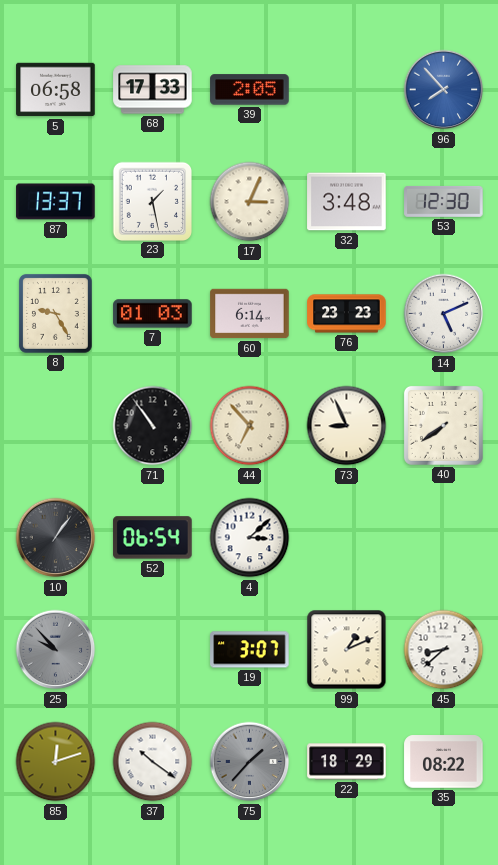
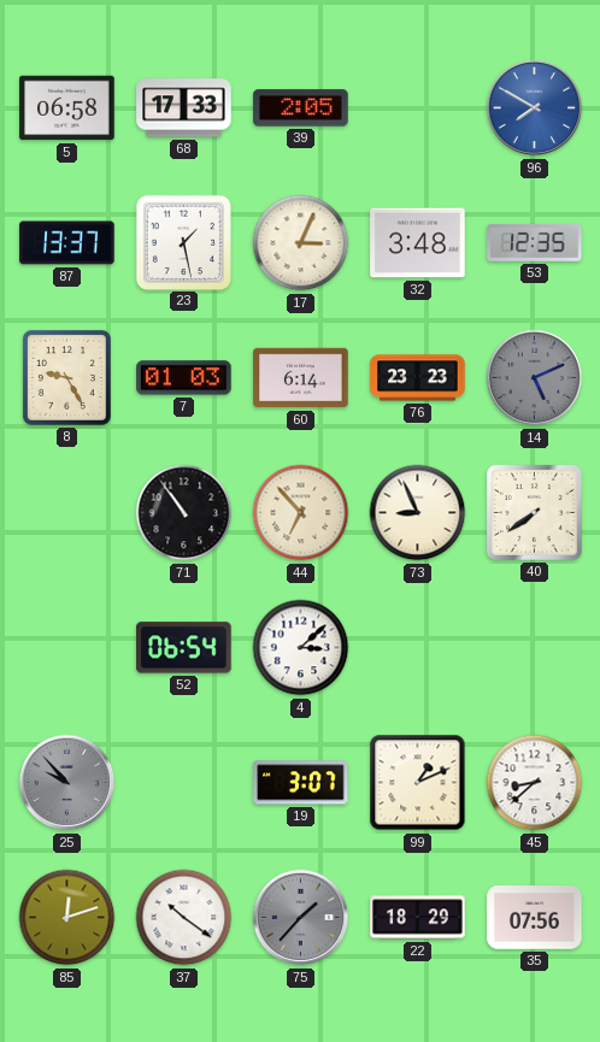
96: 7:53 -> 7:50 (535, 108)
53: 12:30 -> 12:35 (535, 242)
14 dial: white -> grey (535, 378)
10: 1:06 -> none (56, 538)
35: 08:22 -> 07:56 (535, 918)
